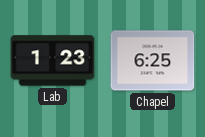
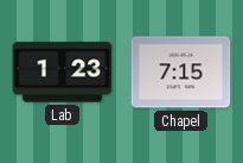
Chapel: 6:25 -> 7:15 (181, 73)
